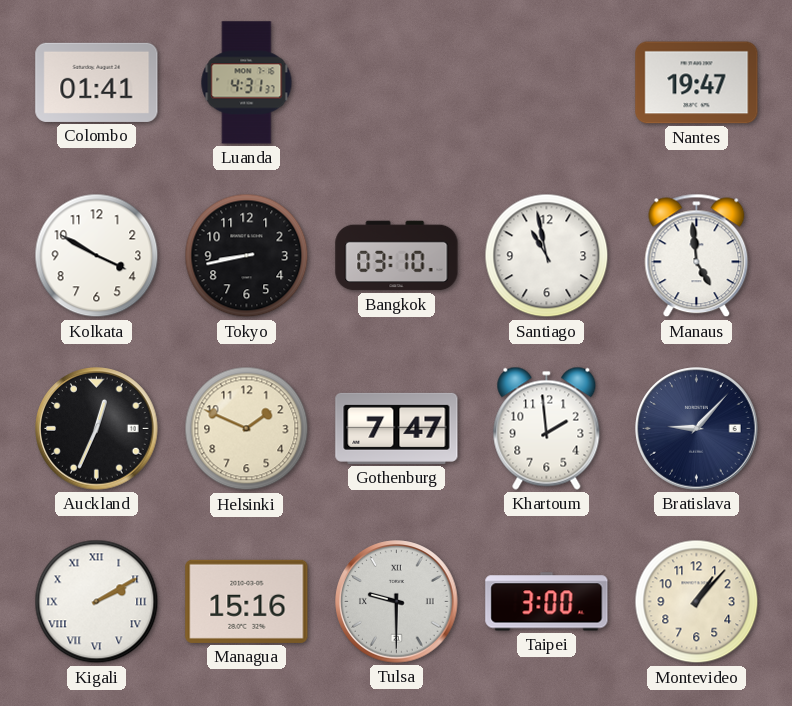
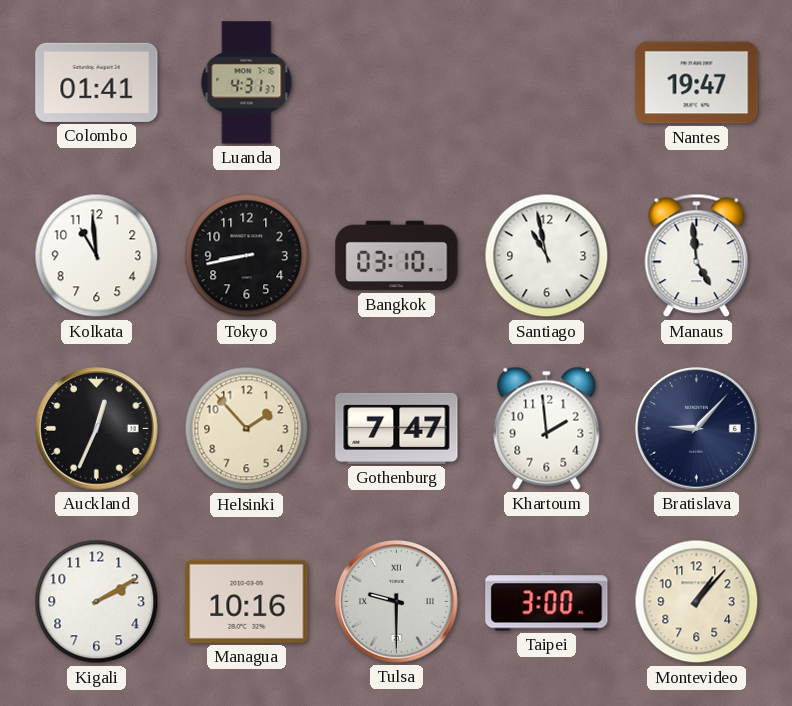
Kolkata: 3:50 -> 10:59 (97, 256)
Helsinki: 1:49 -> 1:53 (247, 429)
Kigali numerals: Roman -> Arabic (97, 602)
Managua: 15:16 -> 10:16 (247, 601)
